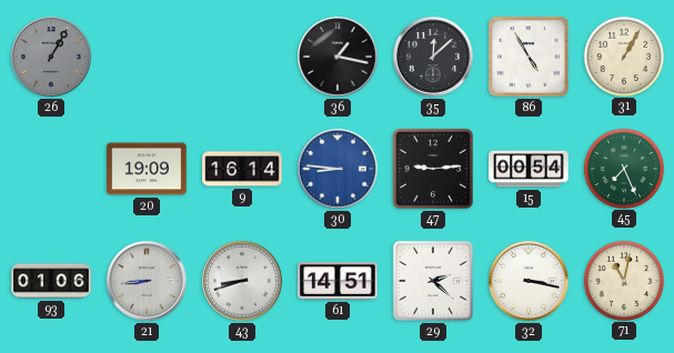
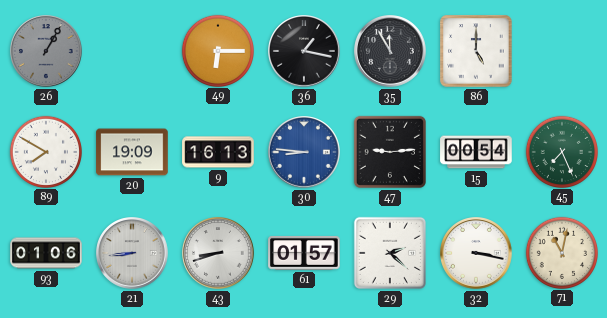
49: none -> 6:15 (217, 50)
35: 12:08 -> 11:55 (390, 51)
86: 4:55 -> 5:00 (476, 51)
31: 1:05 -> none (623, 56)
89: none -> 7:50 (45, 151)
9: 16:14 -> 16:13 (218, 152)
61: 14:51 -> 01:57 (304, 253)
